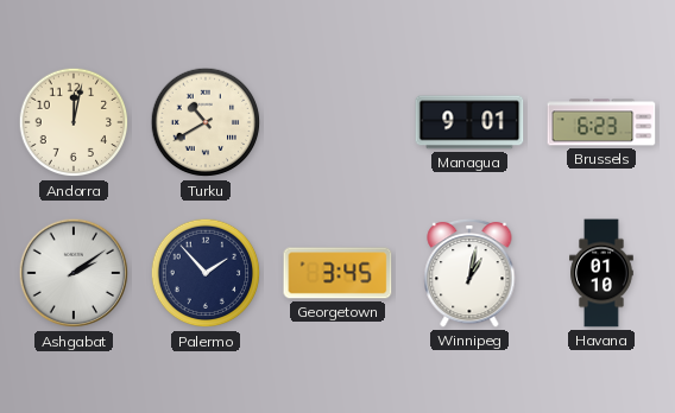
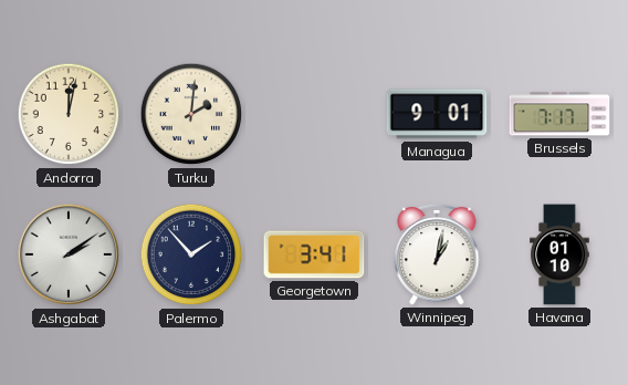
Turku: 10:40 -> 2:01 (191, 114)
Brussels: 6:23 -> 7:17 (559, 114)
Georgetown: 3:45 -> 3:41 (314, 254)
